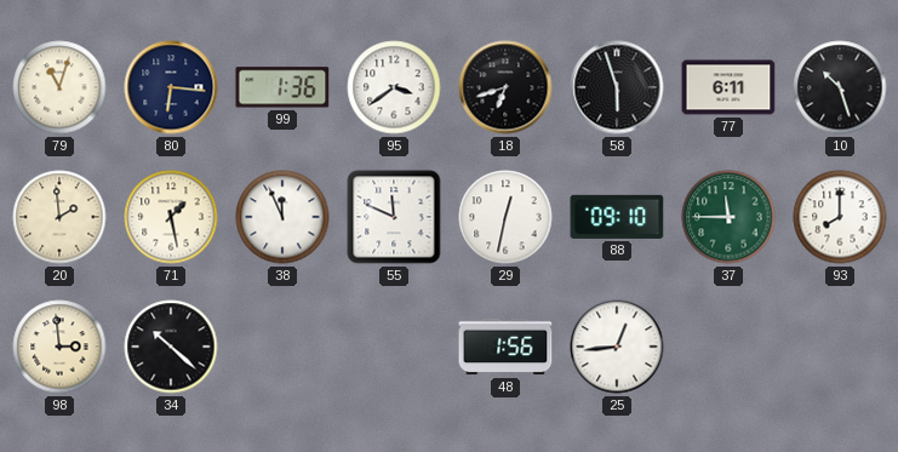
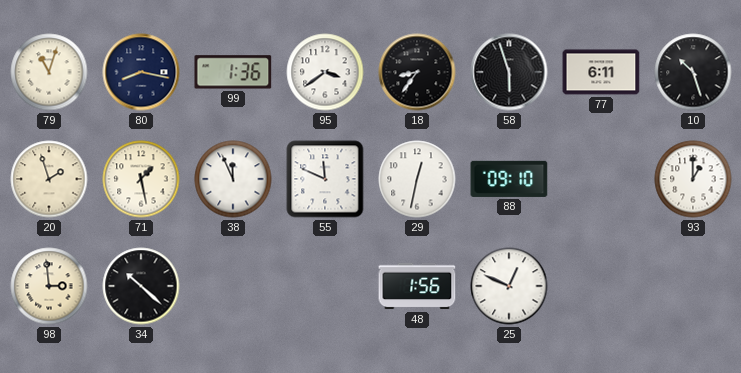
80: 6:16 -> 8:17 (141, 72)
18: 6:42 -> 8:36 (417, 72)
20: 1:59 -> 1:57 (49, 179)
37: 11:45 -> none (728, 217)
93: 8:00 -> 1:00 (693, 179)
25: 12:44 -> 12:49 (509, 286)
